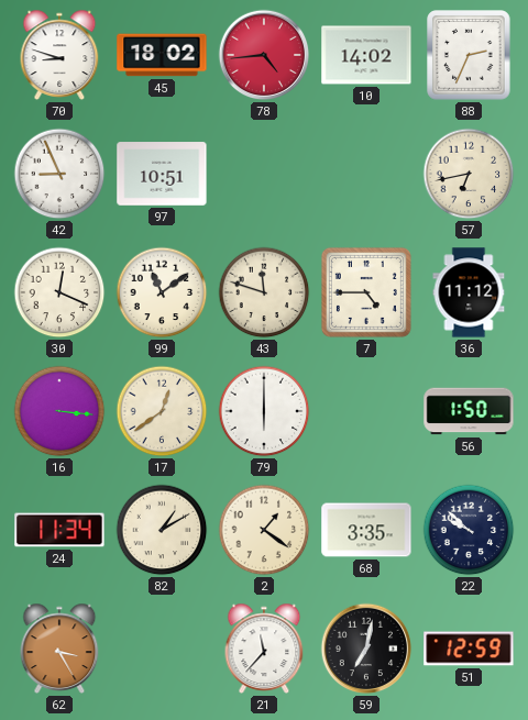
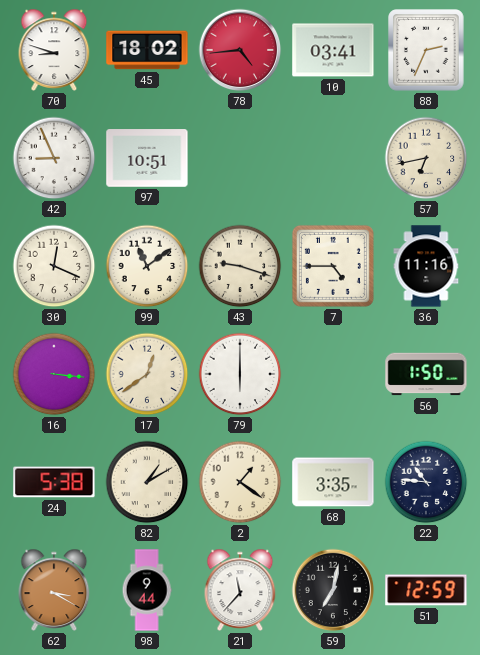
10: 14:02 -> 03:41 (333, 50)
43: 11:48 -> 9:18 (240, 266)
36: 11:12 -> 11:16 (426, 266)
24: 11:34 -> 5:38 (54, 482)
22: 9:52 -> 10:46 (426, 482)
62: 3:25 -> 3:20 (54, 590)
98: none -> 9:44 (147, 590)
